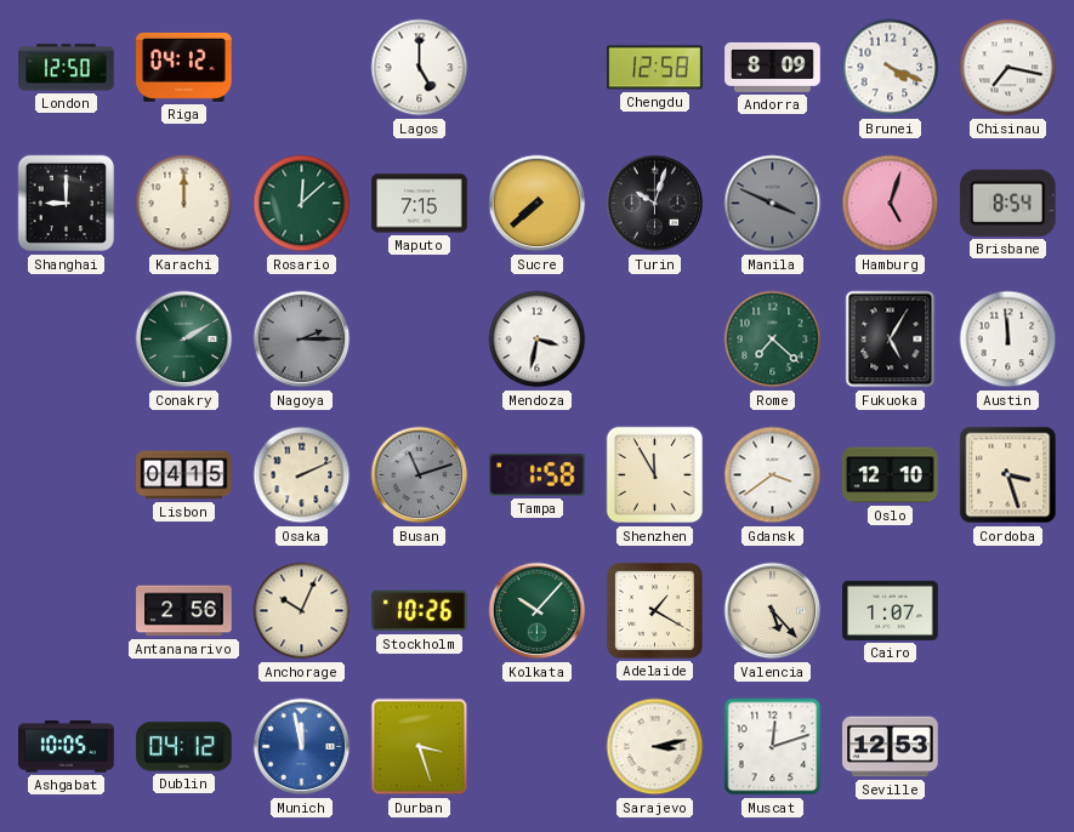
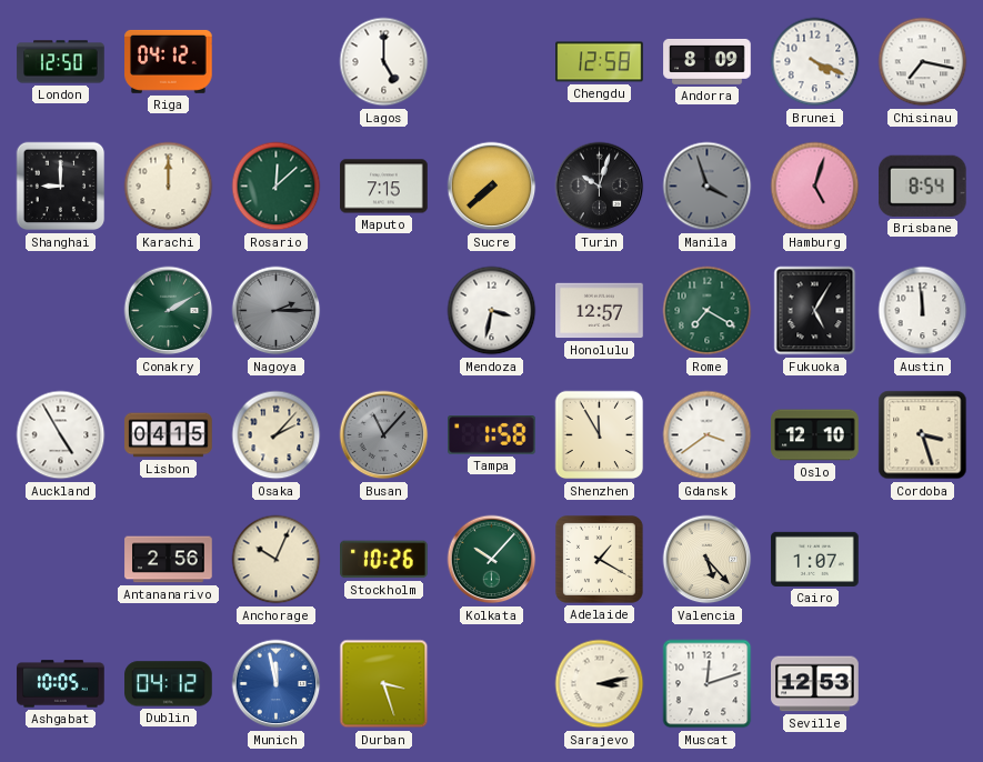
Manila: 3:49 -> 3:57 (708, 187)
Honolulu: none -> 12:57 (600, 311)
Rome: 7:22 -> 7:20 (708, 311)
Auckland: none -> 4:55 (61, 435)
Osaka: 2:11 -> 2:07 (277, 435)
Busan: 11:12 -> 11:07 (384, 435)
